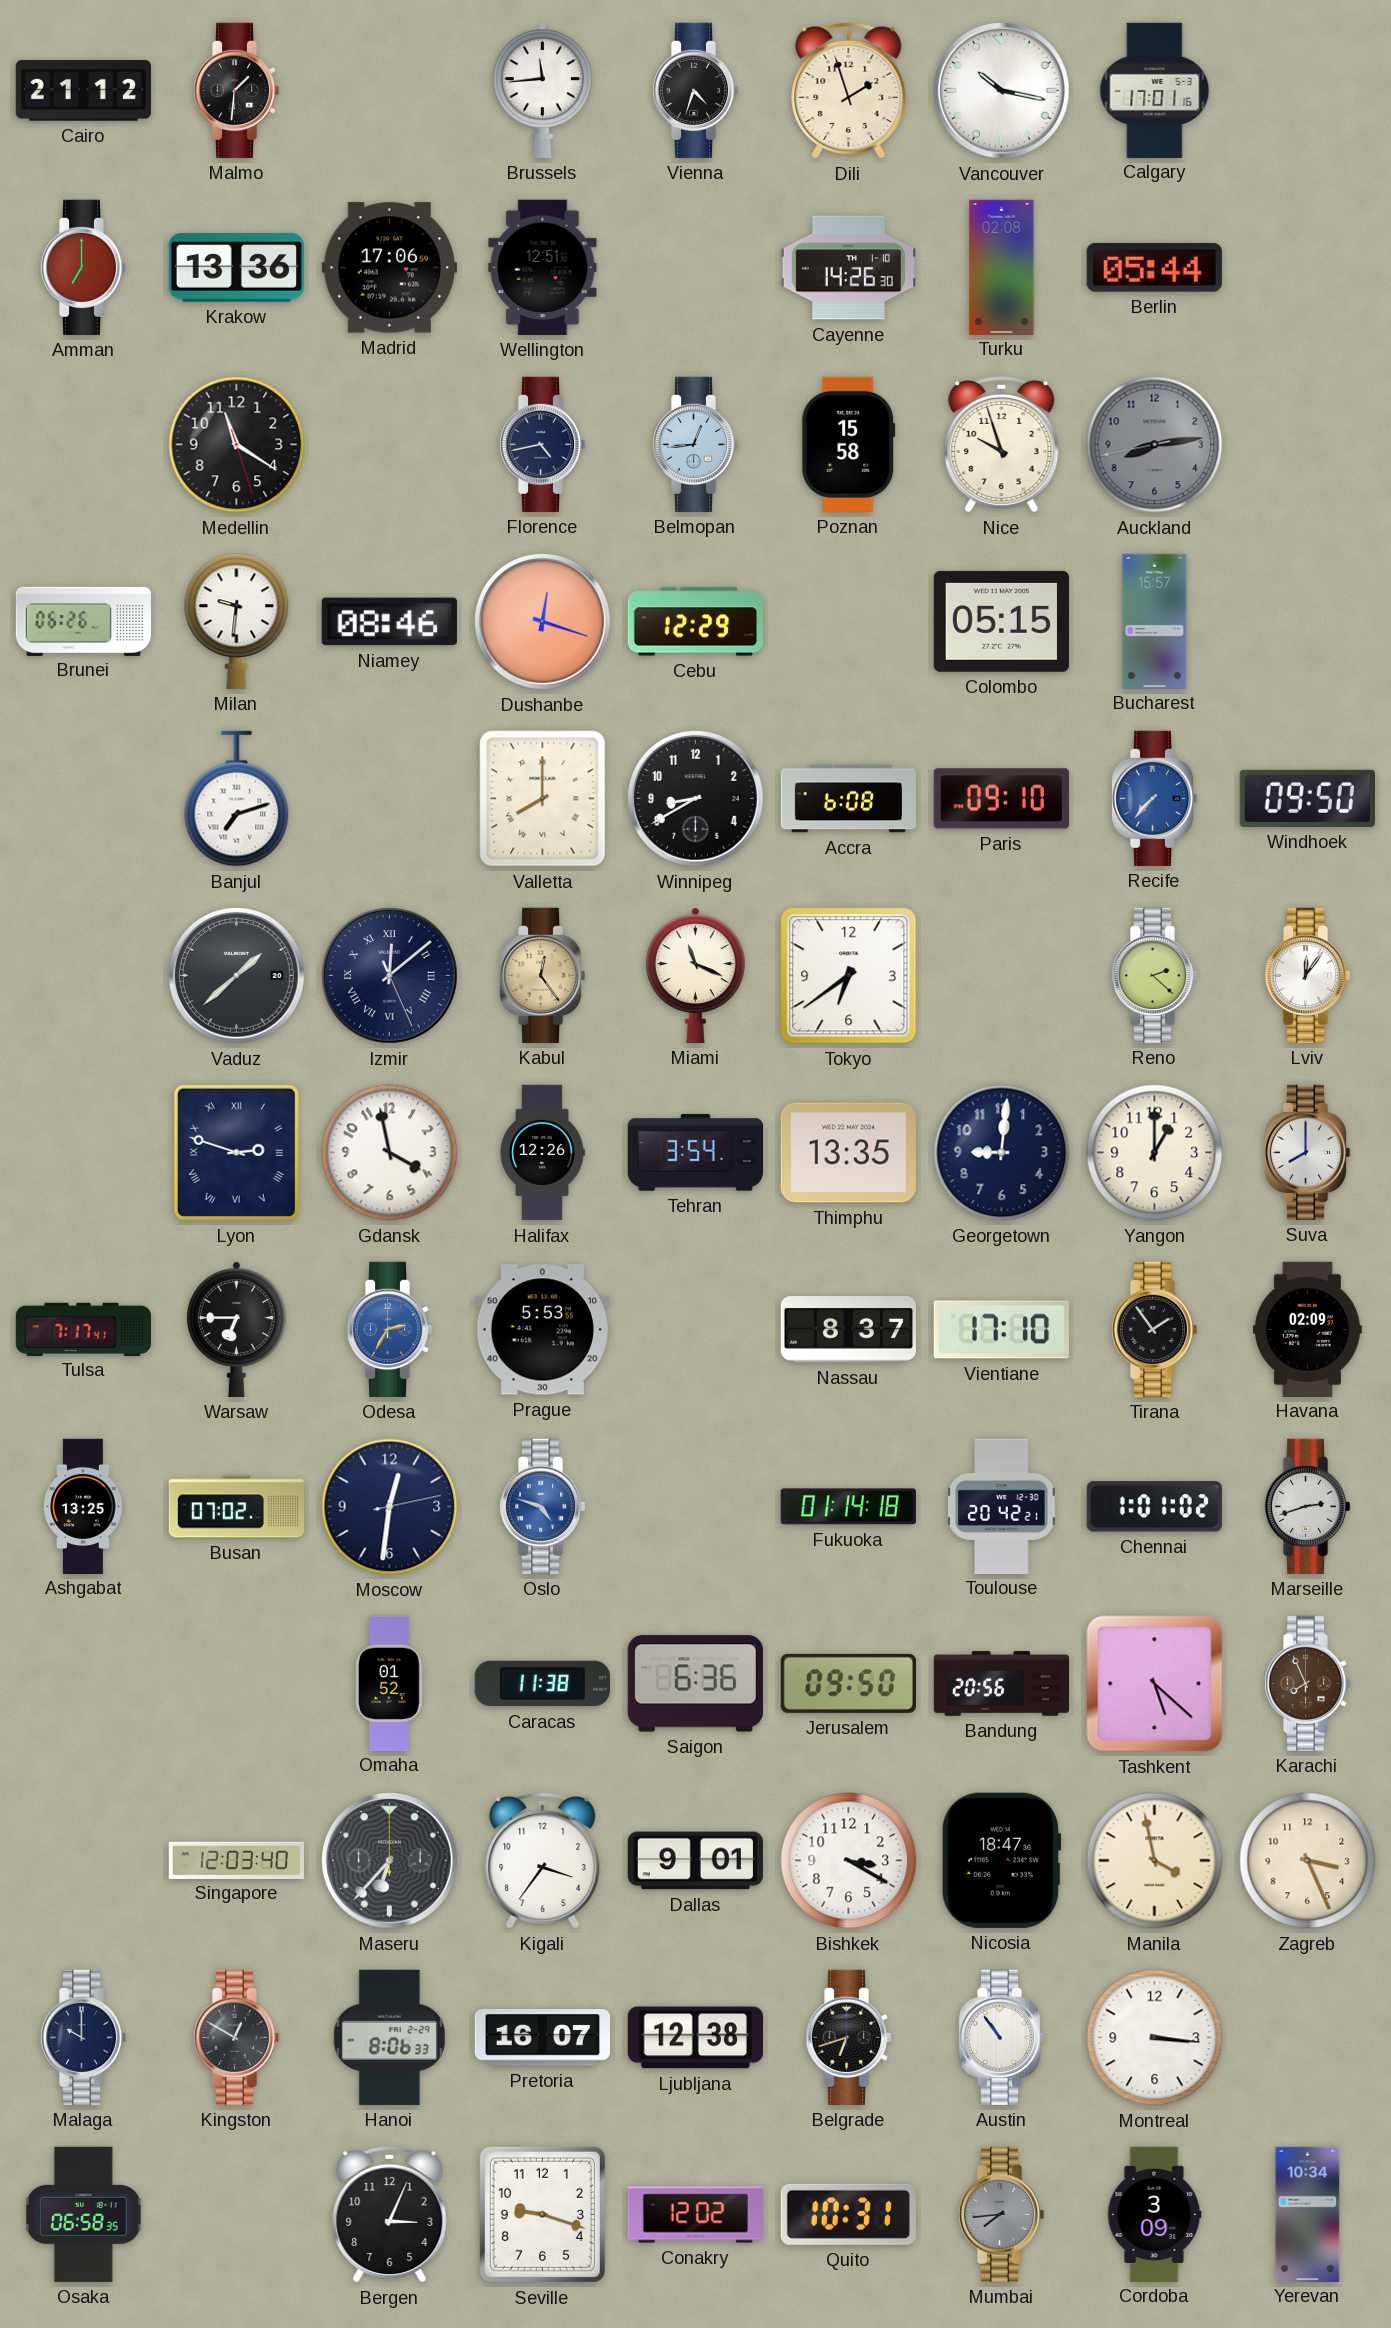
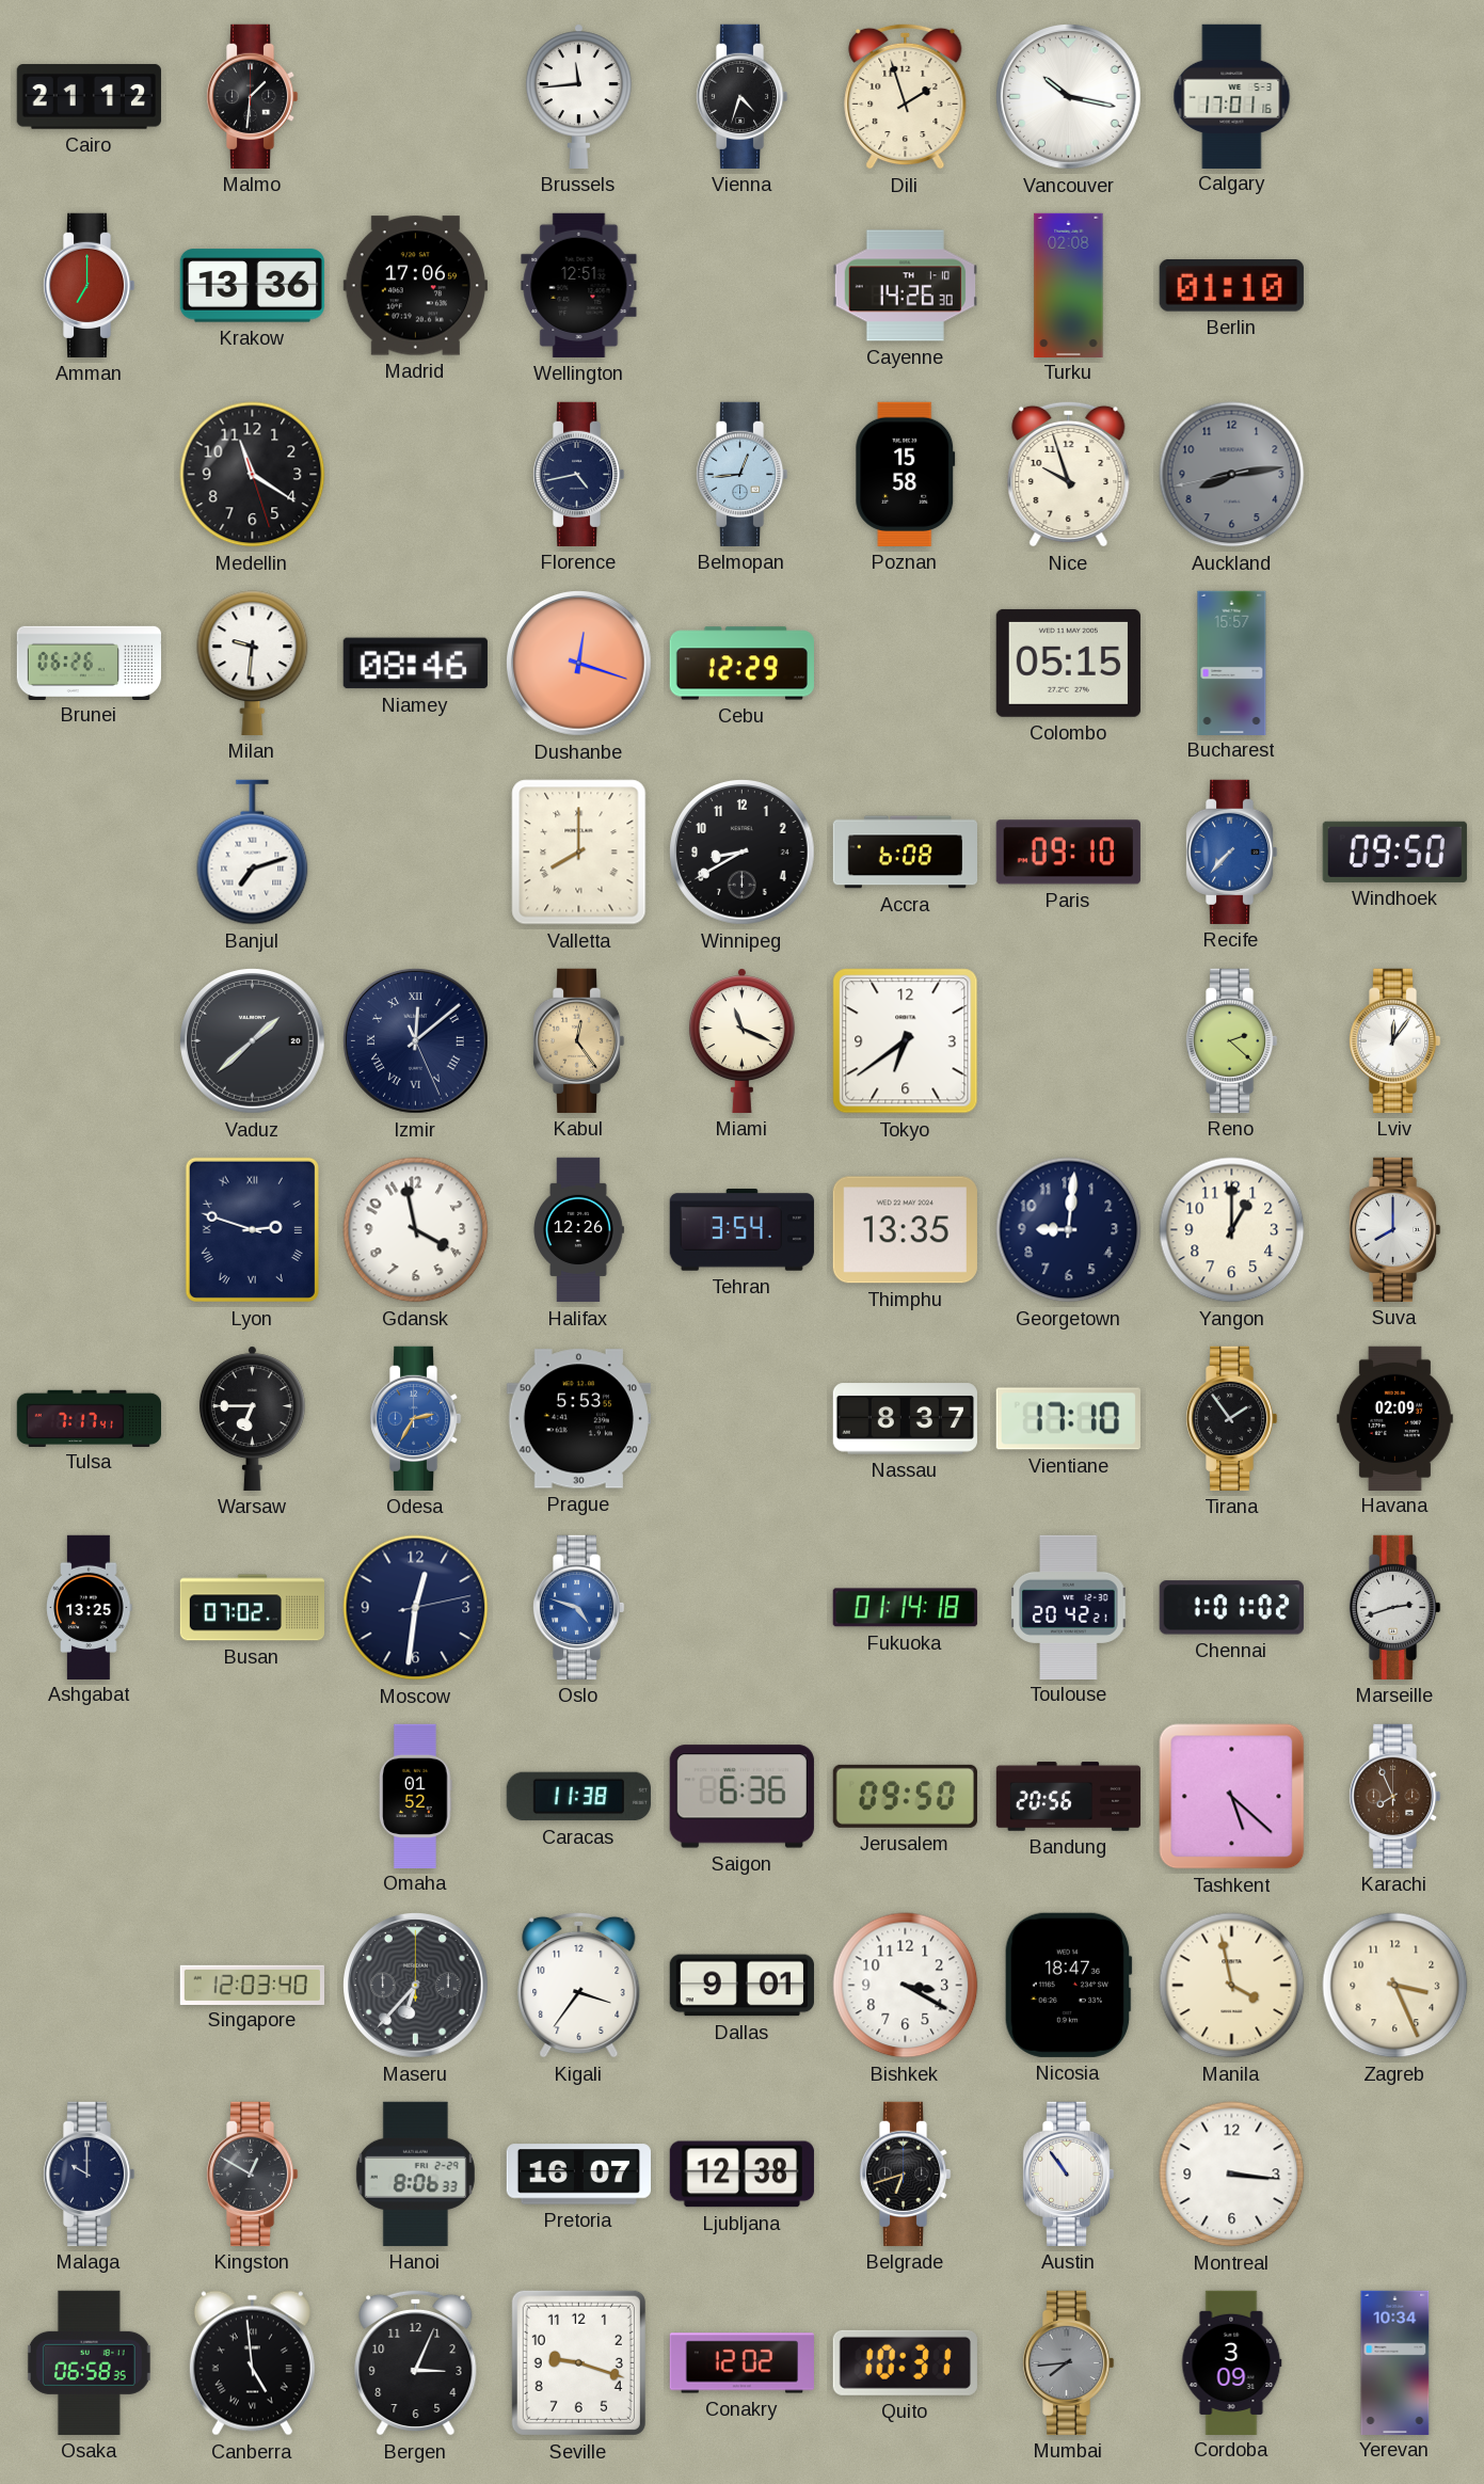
Berlin: 05:44 -> 01:10 (1231, 286)
Canberra: none -> 4:59 (252, 2363)
